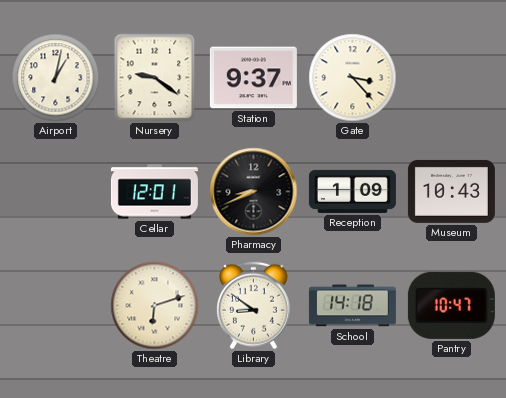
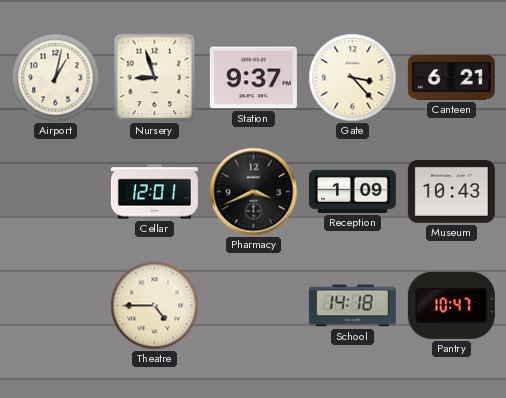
Nursery: 9:21 -> 8:57 (155, 78)
Canteen: none -> 6:21 (451, 78)
Pharmacy: 8:41 -> 3:41 (254, 192)
Theatre: 6:12 -> 4:45 (155, 306)
Library: 8:51 -> none (253, 306)
